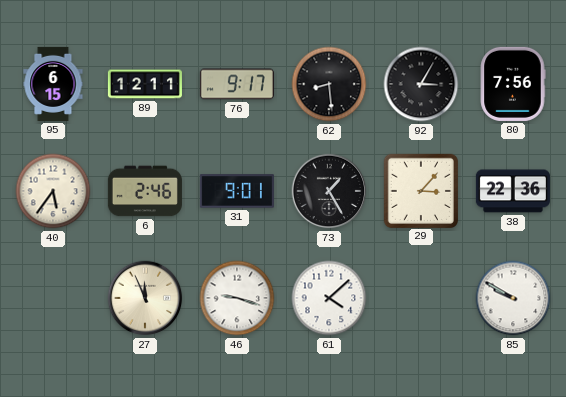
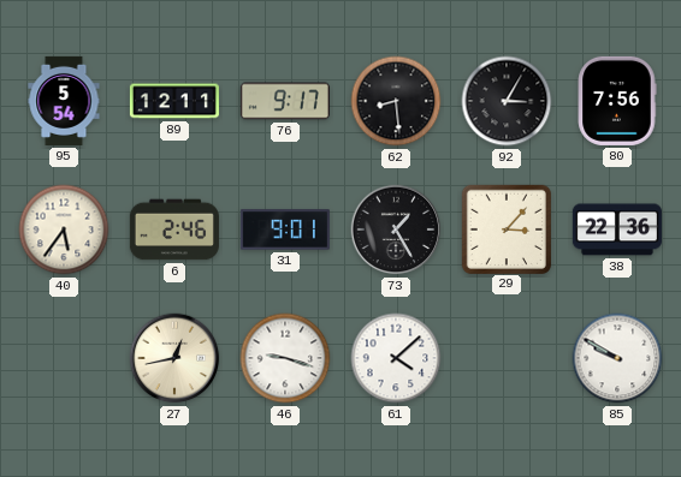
95: 6:15 -> 5:54 (64, 101)
27: 11:56 -> 12:43 (174, 358)
